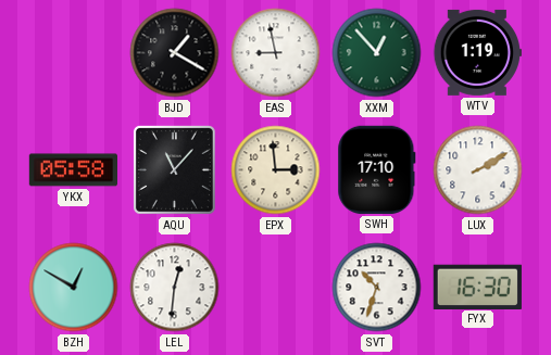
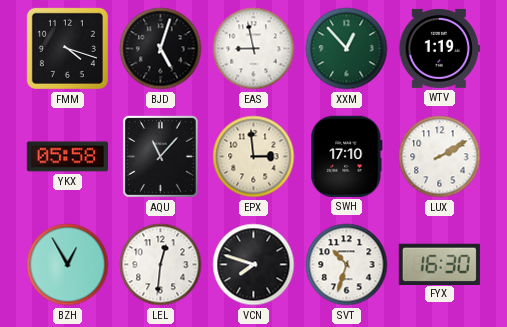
FMM: none -> 4:18 (67, 48)
BJD: 1:20 -> 5:03 (161, 49)
BZH: 12:50 -> 12:55 (68, 265)
VCN: none -> 7:48 (254, 265)
